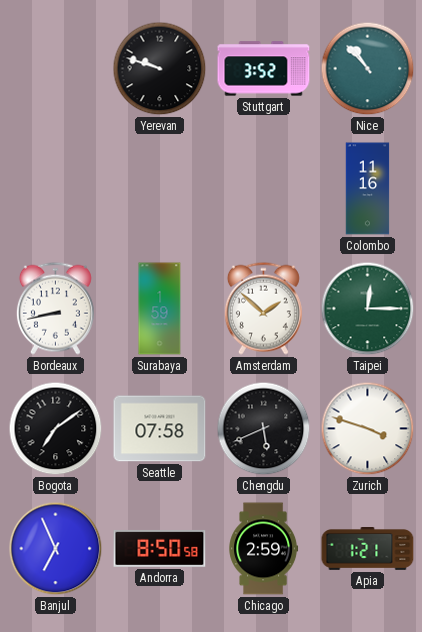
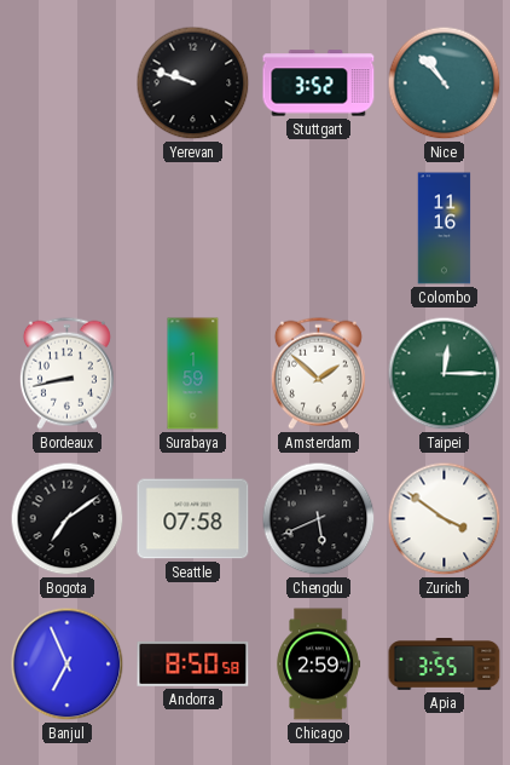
Zurich: 3:48 -> 3:51 (445, 519)
Apia: 1:21 -> 3:55 (445, 665)
